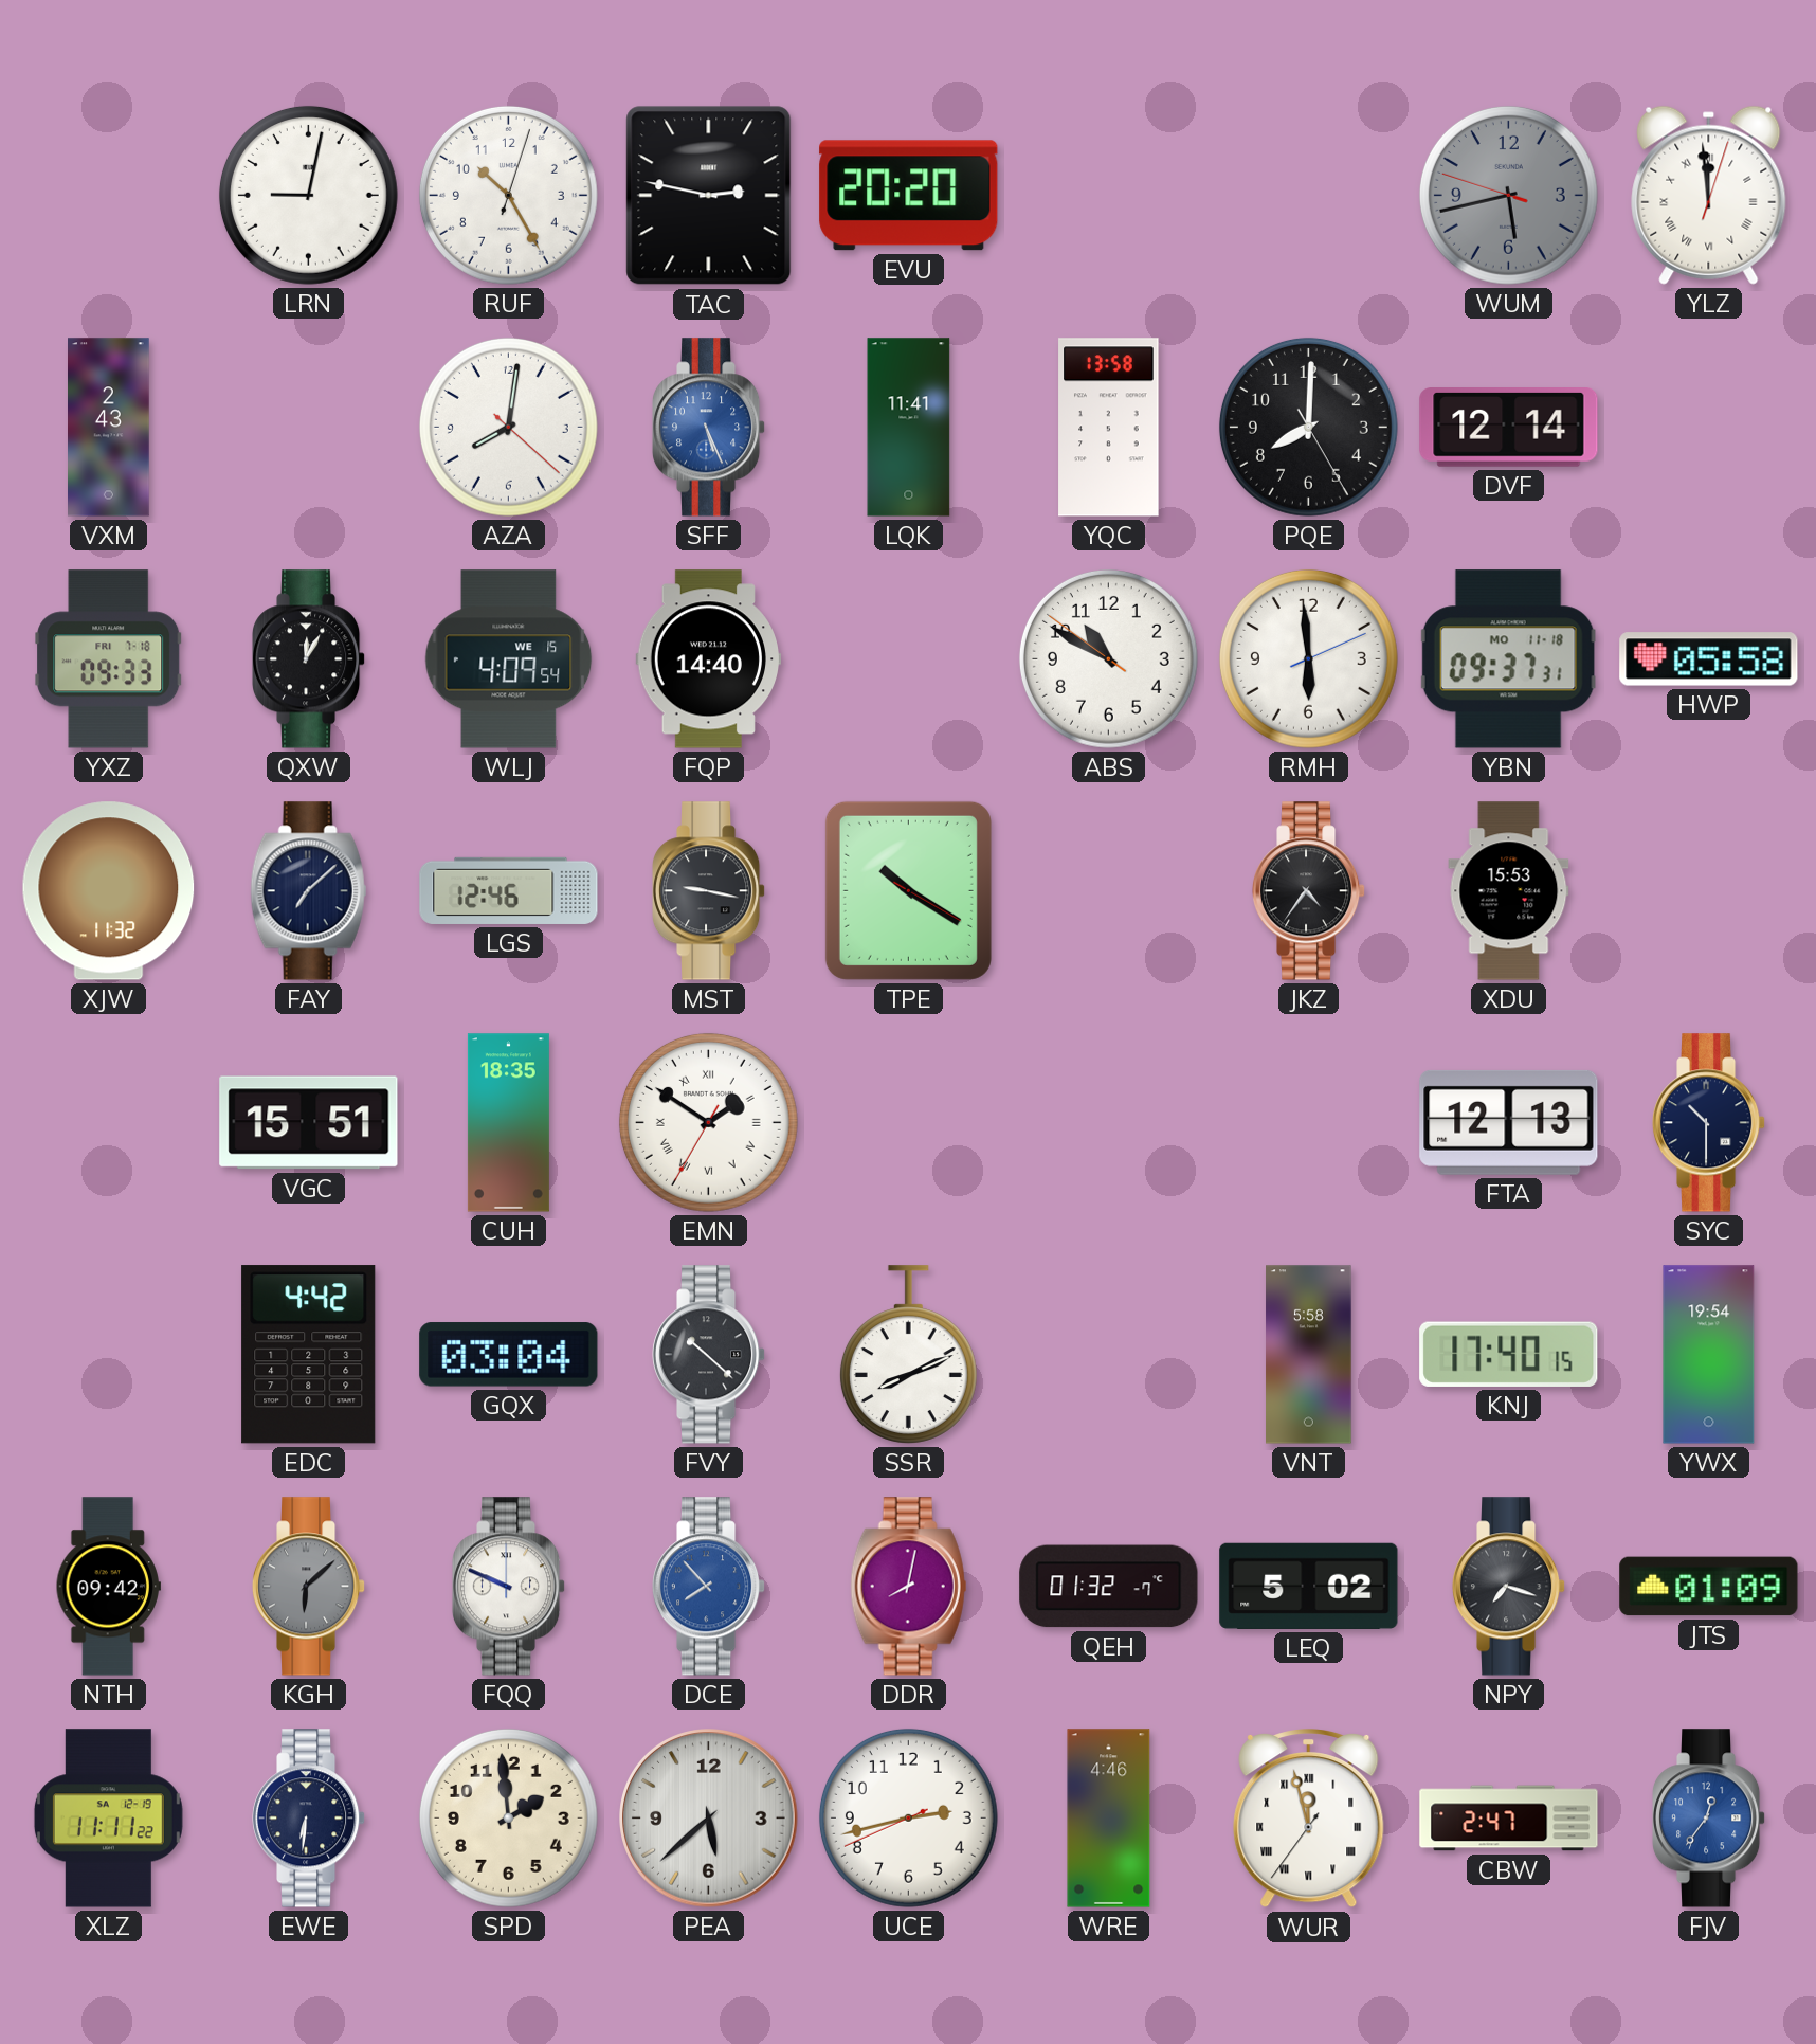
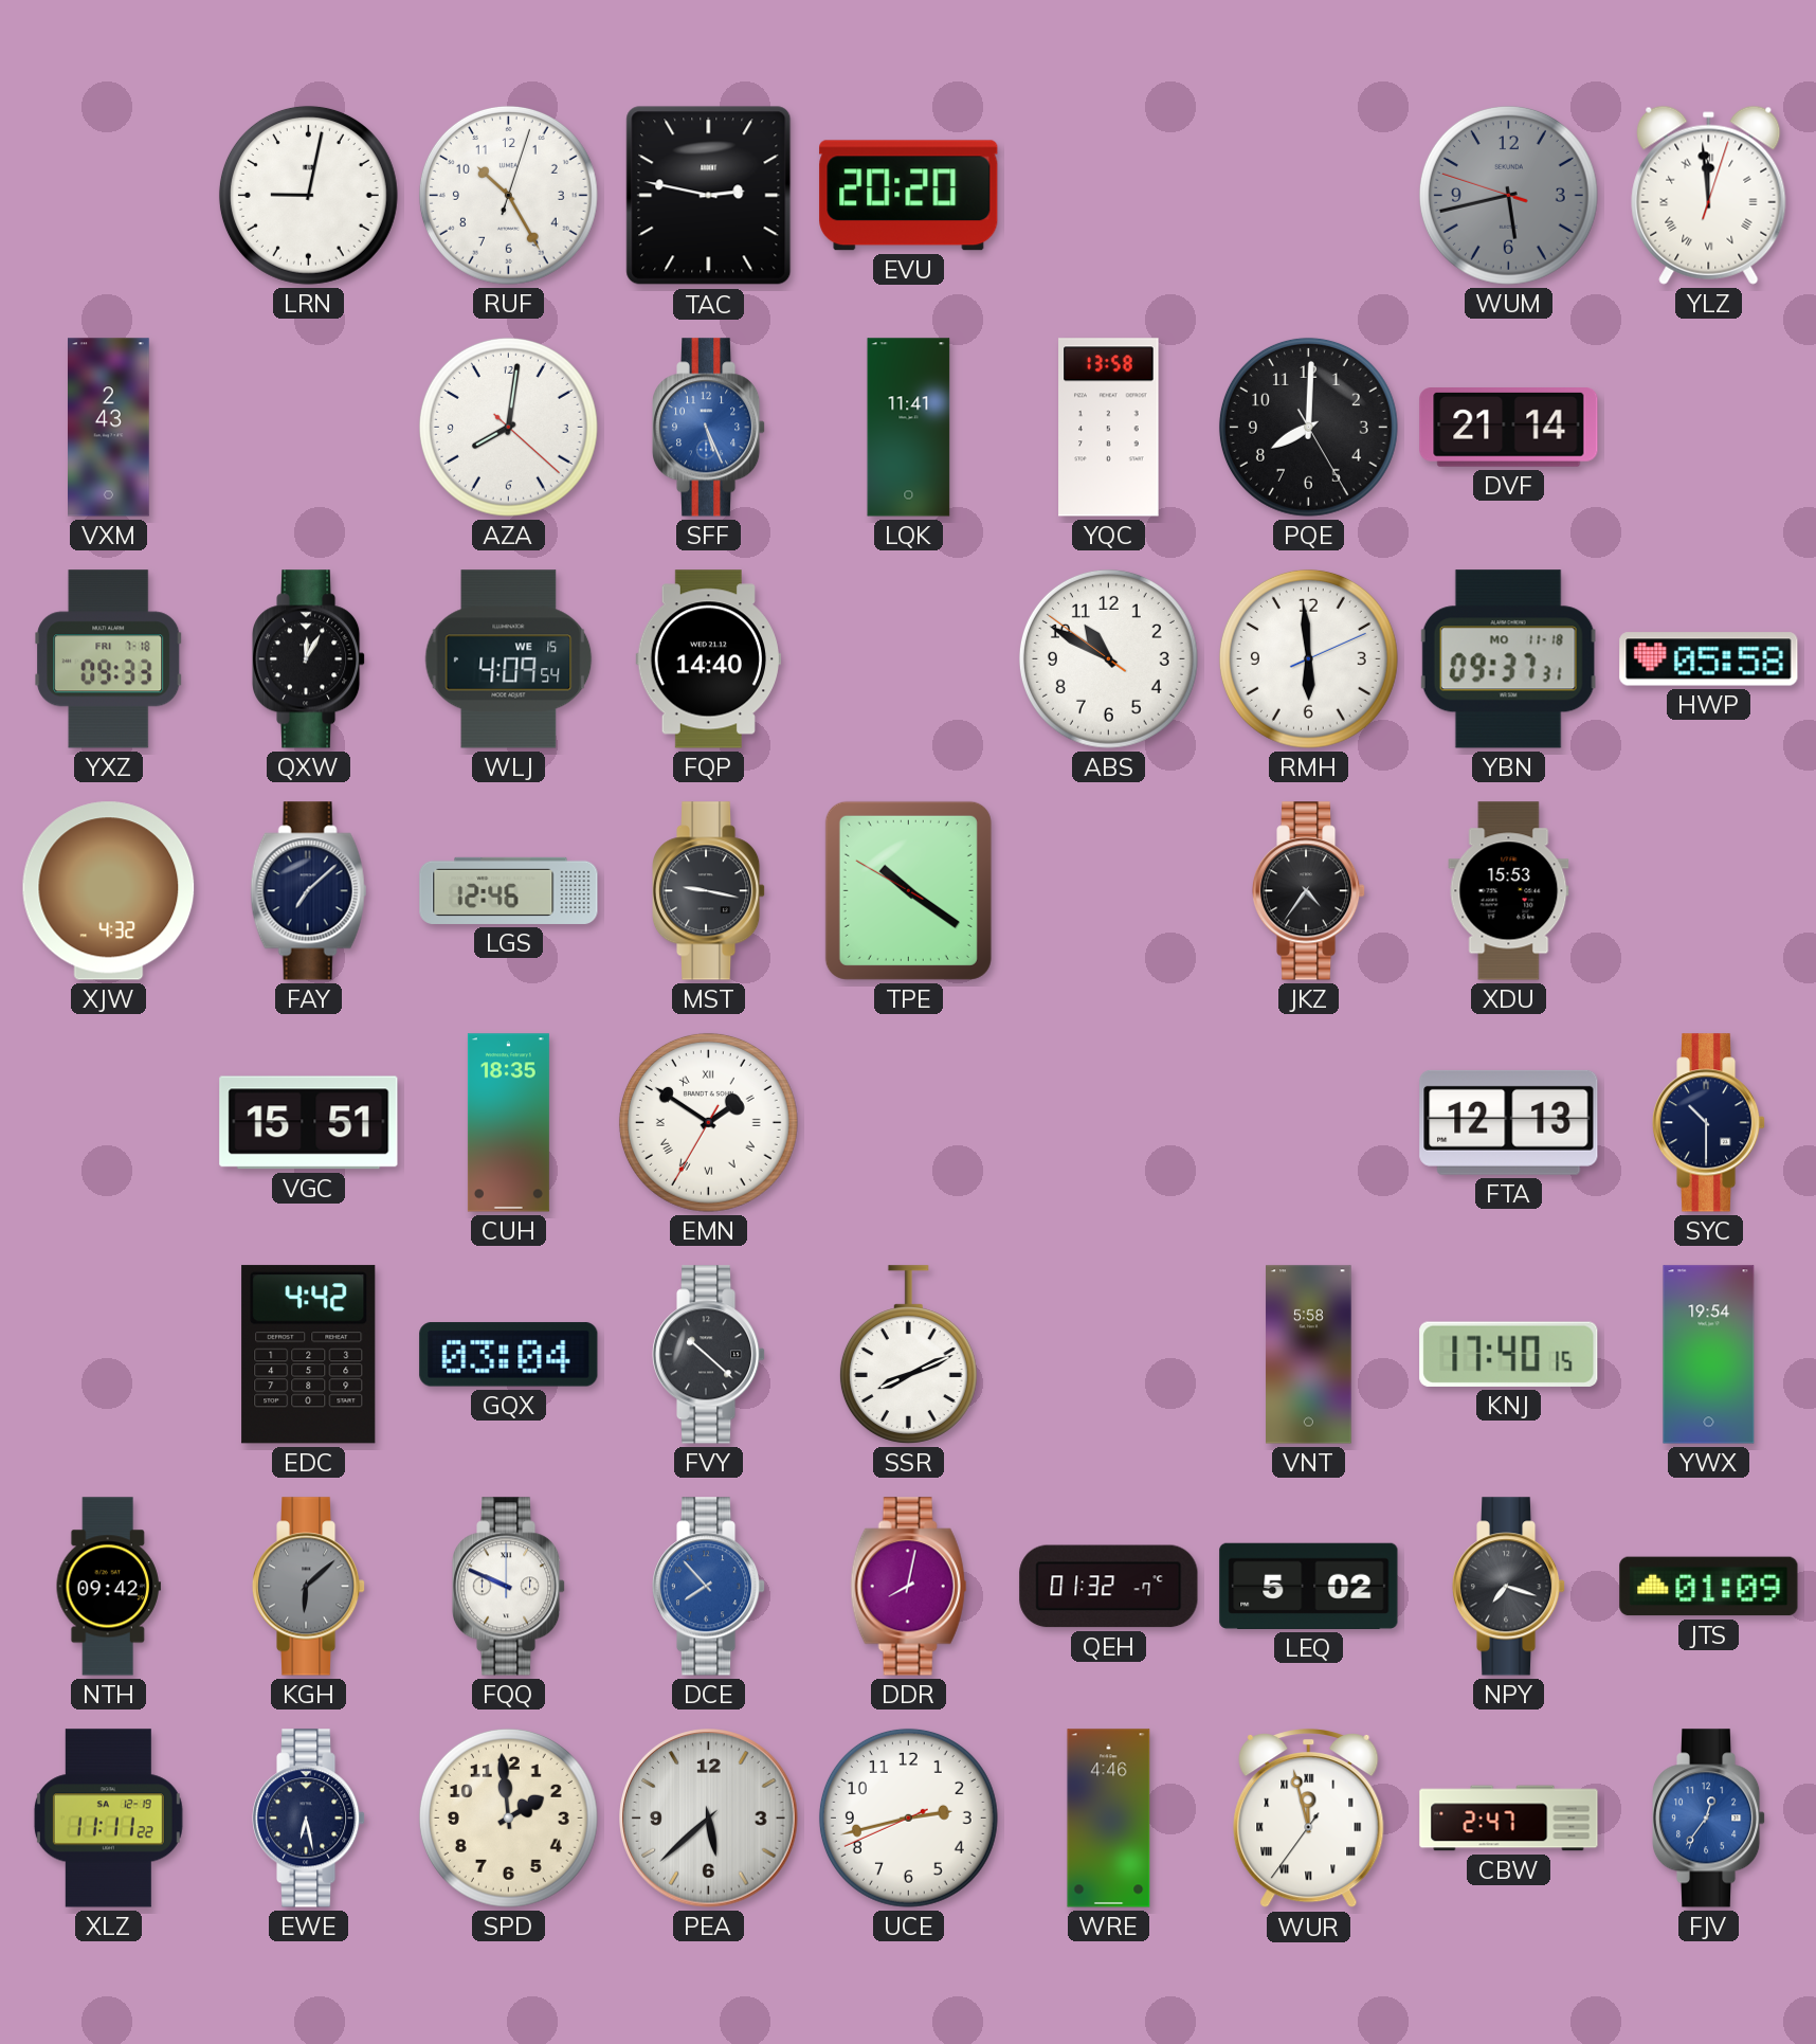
DVF: 12:14 -> 21:14 (1509, 428)
XJW: 11:32 -> 4:32 (109, 891)
TPE: 10:20:20 -> 10:20:50 (908, 890)
EWE: 6:31 -> 6:28 (309, 1819)
